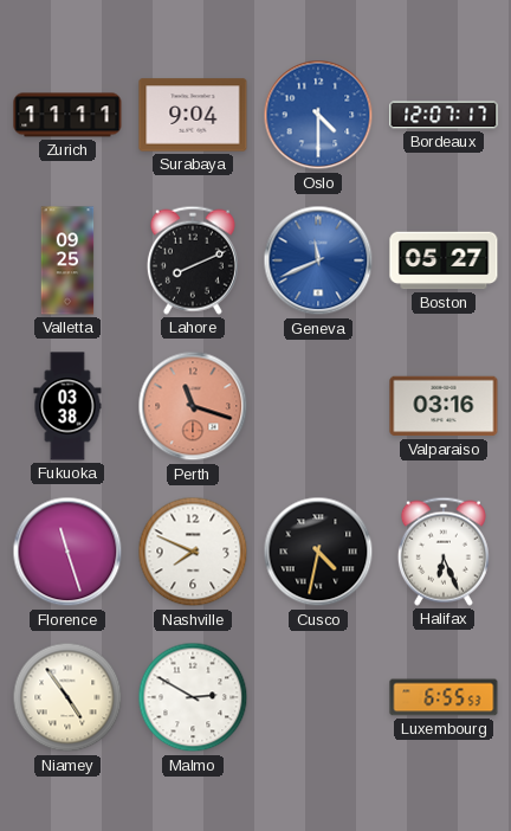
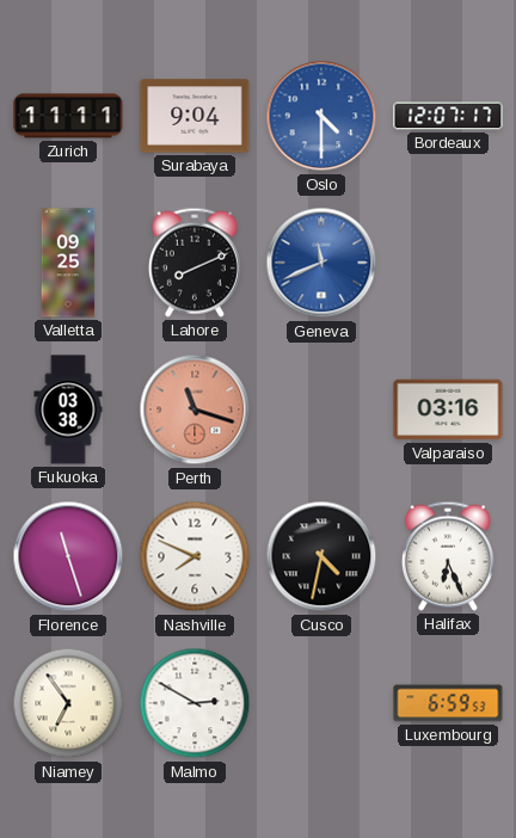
Boston: 05:27 -> none (444, 260)
Niamey: 4:54 -> 6:54 (68, 703)
Luxembourg: 6:55 -> 6:59 (448, 703)
